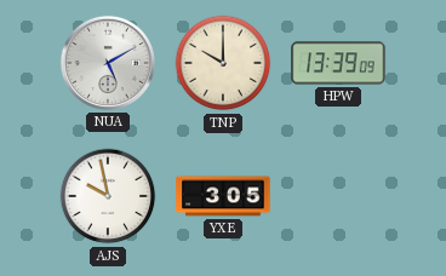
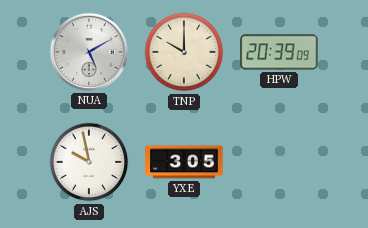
HPW: 13:39 -> 20:39 (279, 52)
